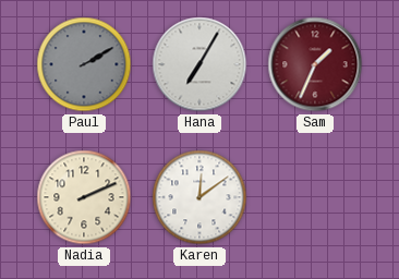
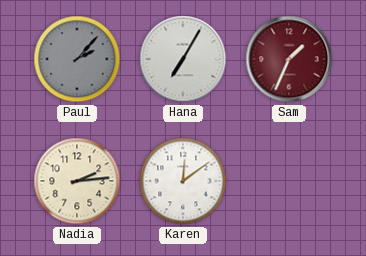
Paul: 2:10 -> 2:07 (77, 59)
Nadia: 2:11 -> 2:14 (77, 181)
